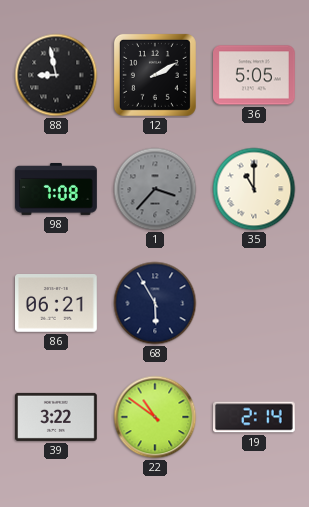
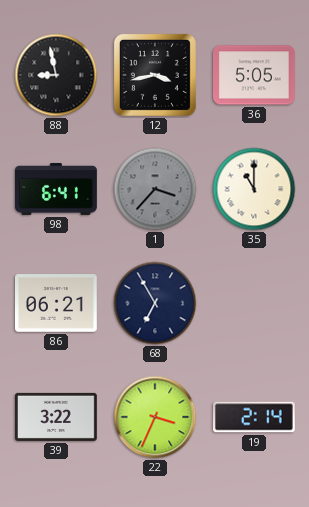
12: 2:10 -> 3:43 (155, 75)
98: 7:08 -> 6:41 (57, 189)
68: 5:55 -> 6:55 (155, 303)
22: 10:51 -> 3:34 (155, 417)
